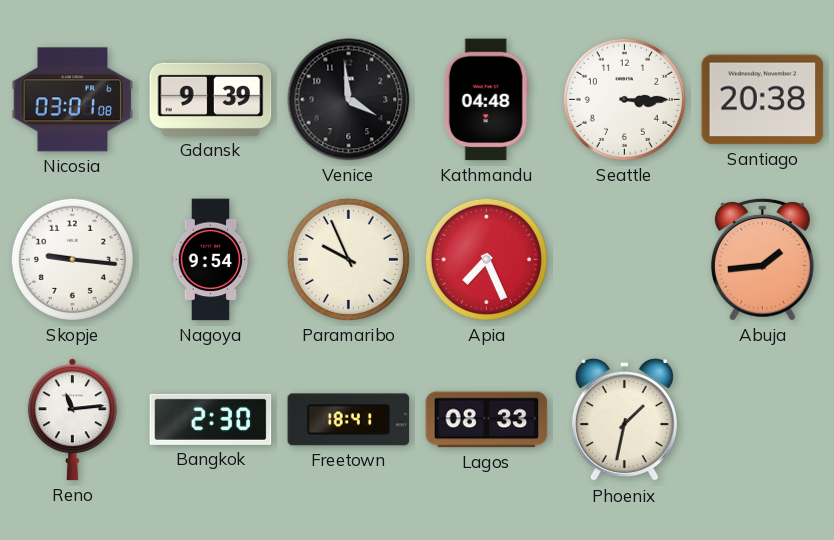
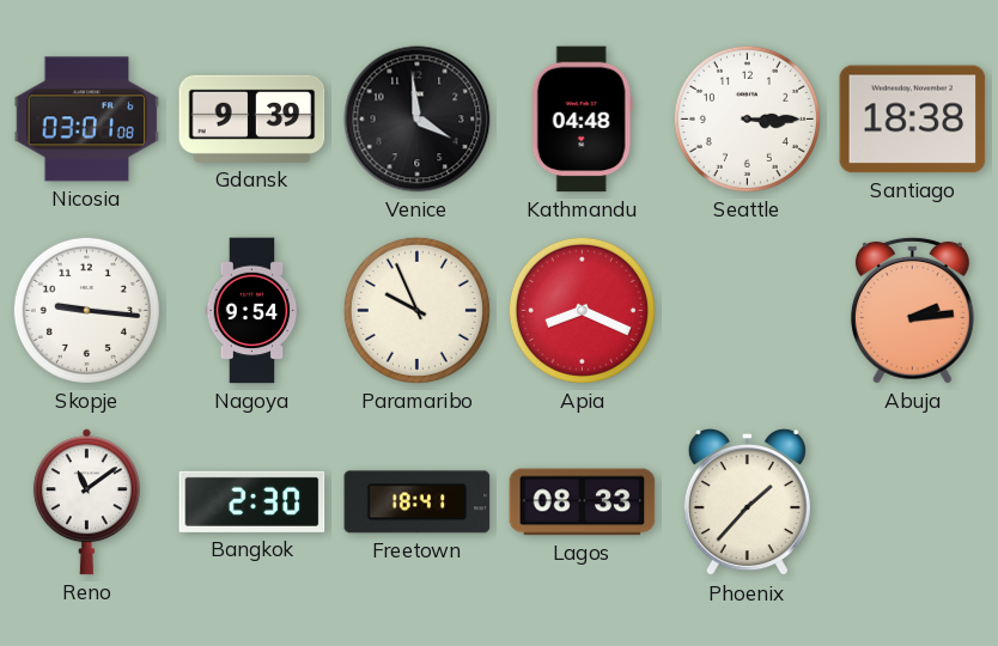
Santiago: 20:38 -> 18:38 (913, 120)
Apia: 7:26 -> 8:19 (582, 310)
Abuja: 1:44 -> 2:14 (912, 310)
Reno: 11:14 -> 11:09 (86, 502)
Phoenix: 1:32 -> 1:37 (747, 504)
